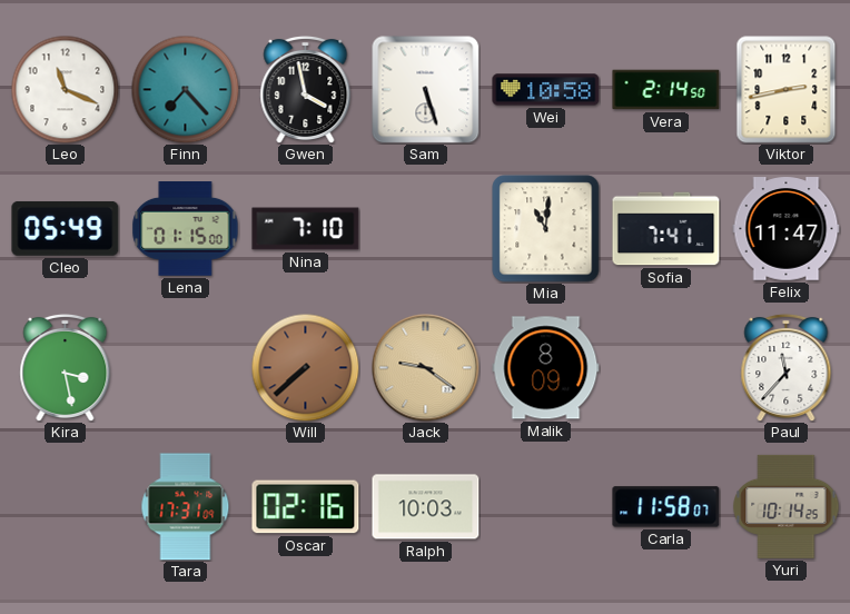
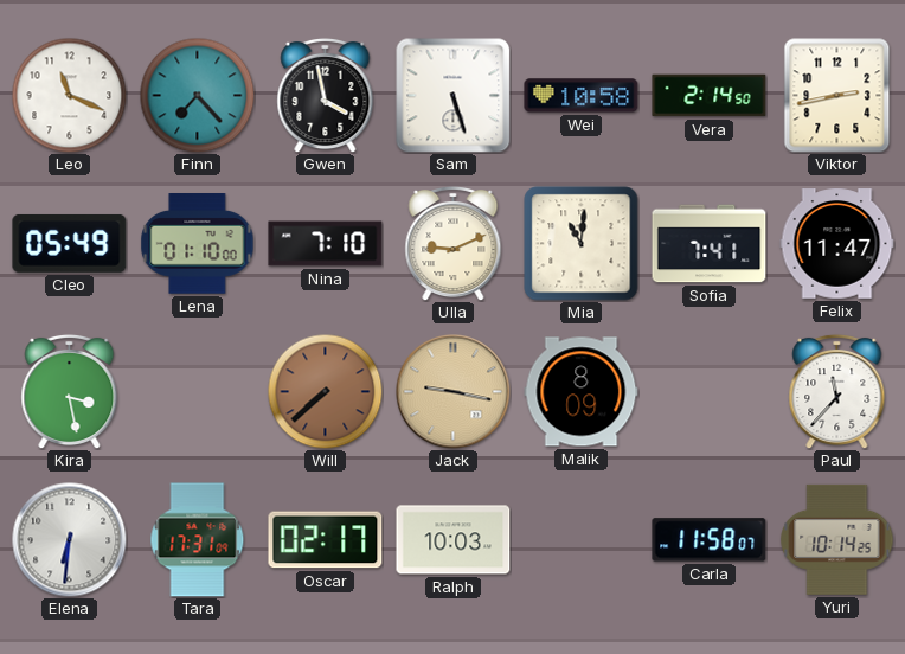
Lena: 01:15 -> 01:10 (198, 244)
Ulla: none -> 9:11 (454, 243)
Jack: 9:21 -> 9:17 (454, 392)
Elena: none -> 6:31 (70, 540)
Oscar: 02:16 -> 02:17 (326, 540)
